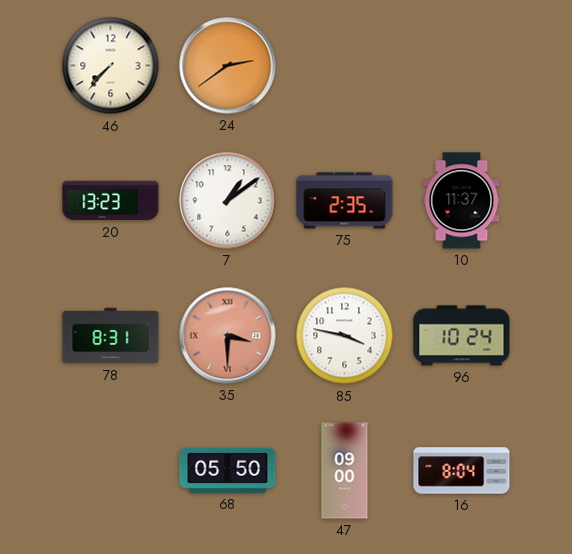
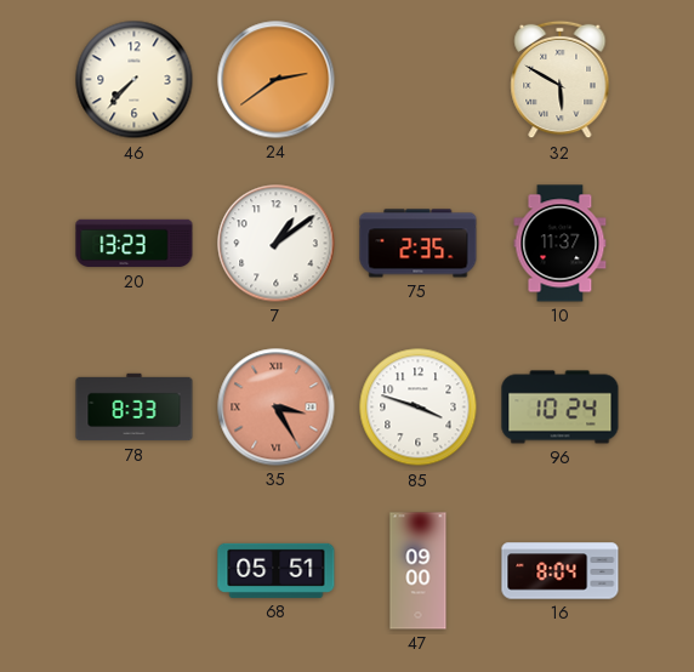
32: none -> 5:50 (561, 80)
78: 8:31 -> 8:33 (135, 408)
35: 3:30 -> 3:25 (277, 408)
85: 3:47 -> 3:48 (419, 408)
68: 05:50 -> 05:51 (277, 570)
